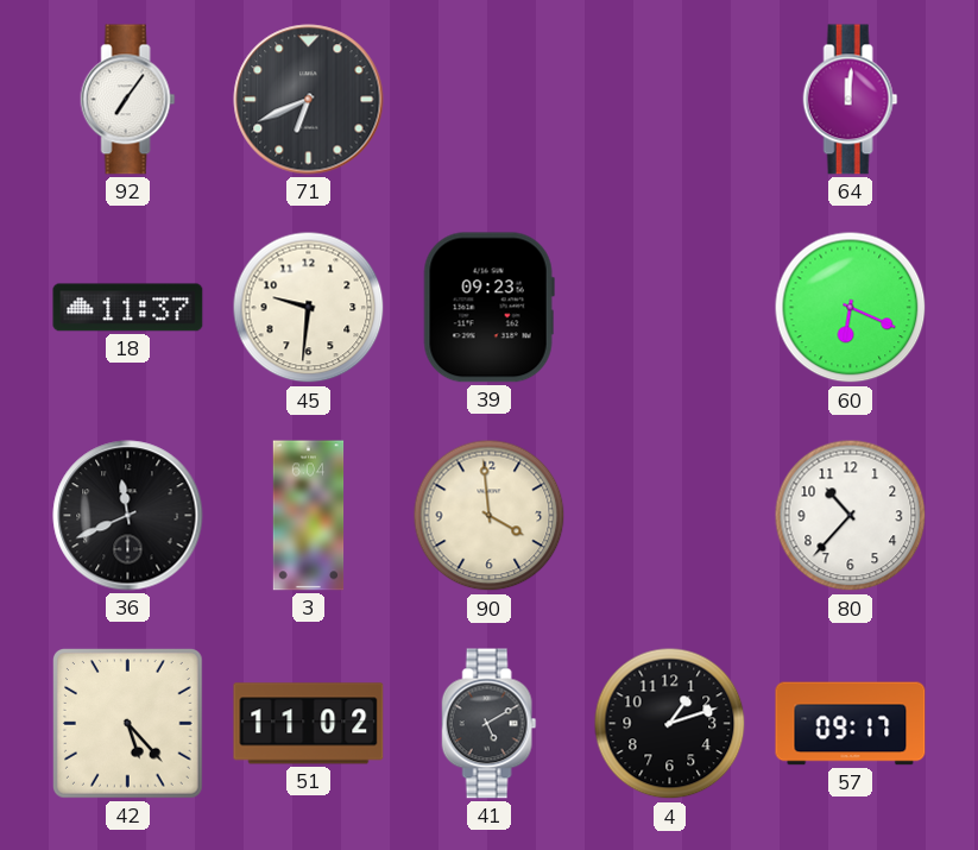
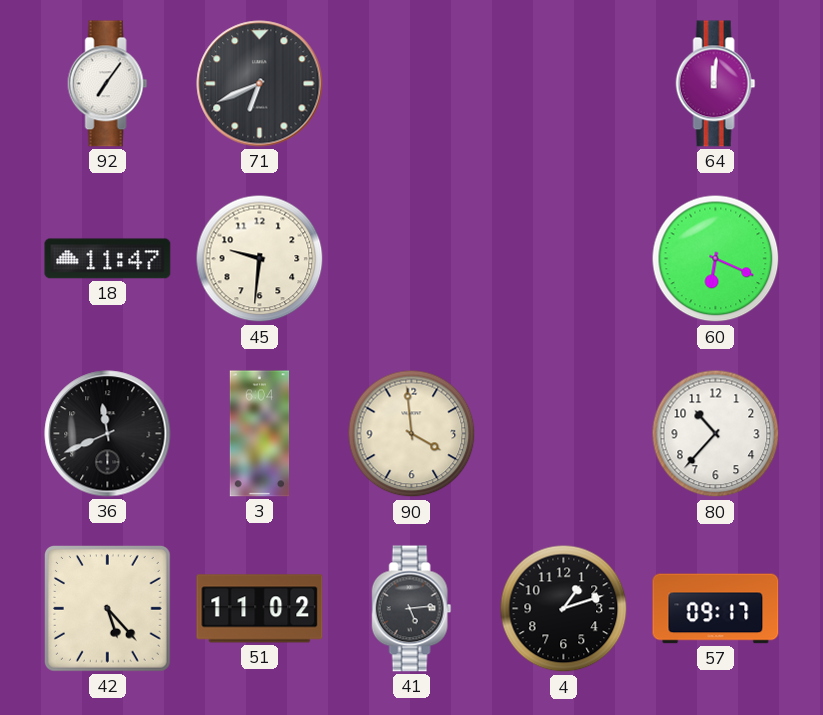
18: 11:37 -> 11:47 (108, 259)
39: 09:23 -> none (488, 308)
41: 5:10 -> 5:14 (412, 609)
